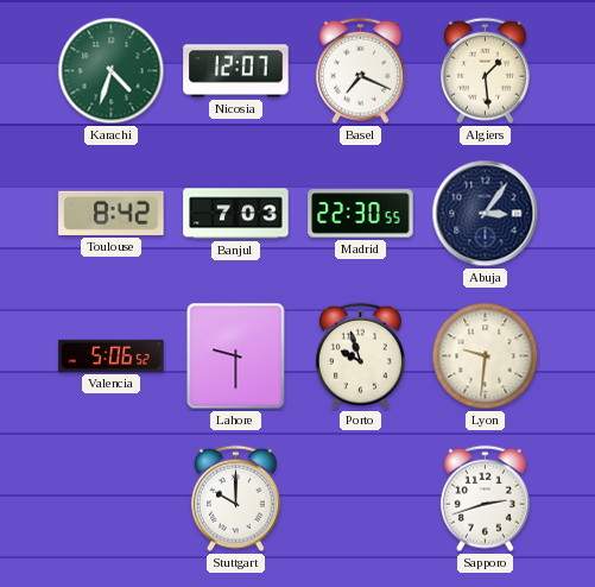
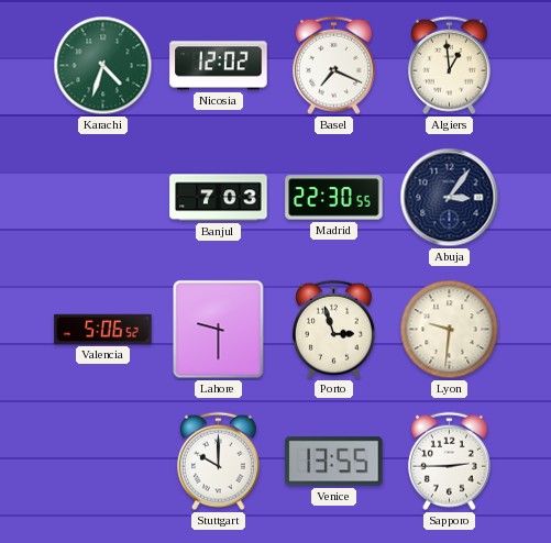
Nicosia: 12:07 -> 12:02 (219, 66)
Algiers: 1:29 -> 12:59 (449, 66)
Toulouse: 8:42 -> none (112, 213)
Porto: 9:57 -> 2:57 (333, 330)
Venice: none -> 13:55 (334, 462)
Sapporo: 2:42 -> 2:45 (449, 462)
